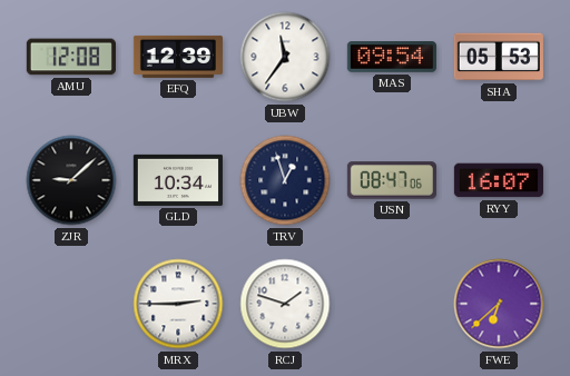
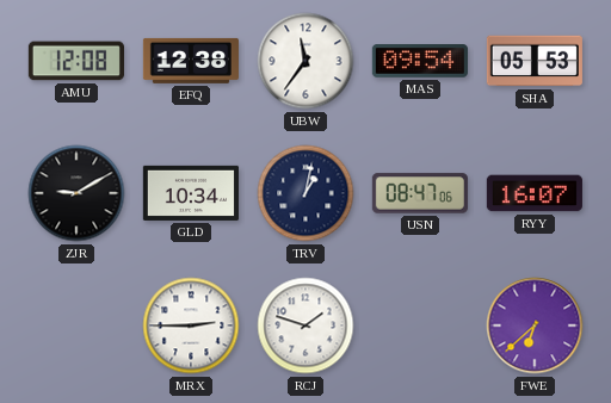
EFQ: 12:39 -> 12:38 (191, 61)
ZJR: 9:08 -> 9:10 (76, 193)
TRV: 12:57 -> 1:02 (305, 193)
